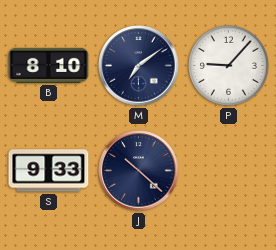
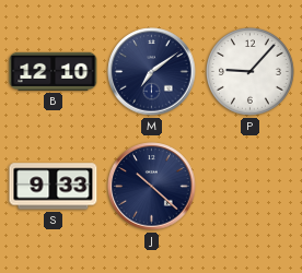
B: 8:10 -> 12:10 (54, 71)
